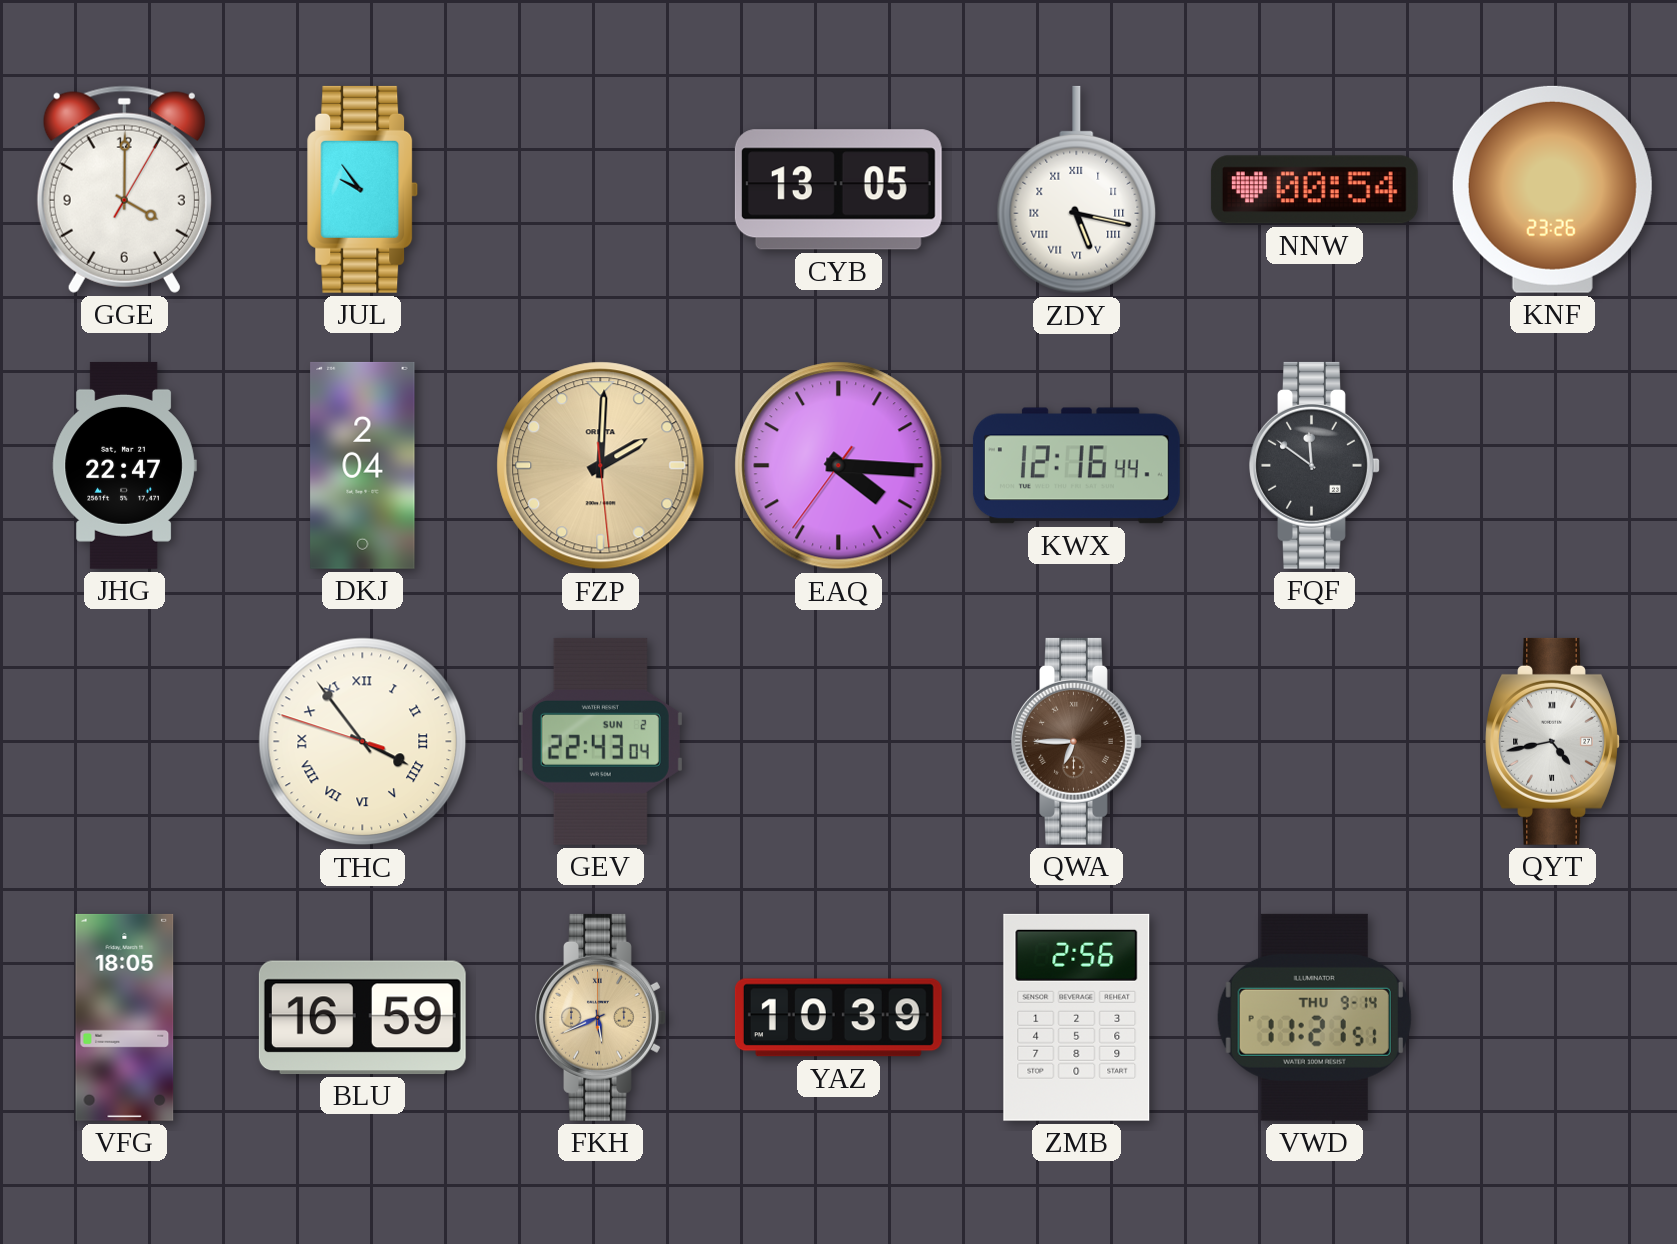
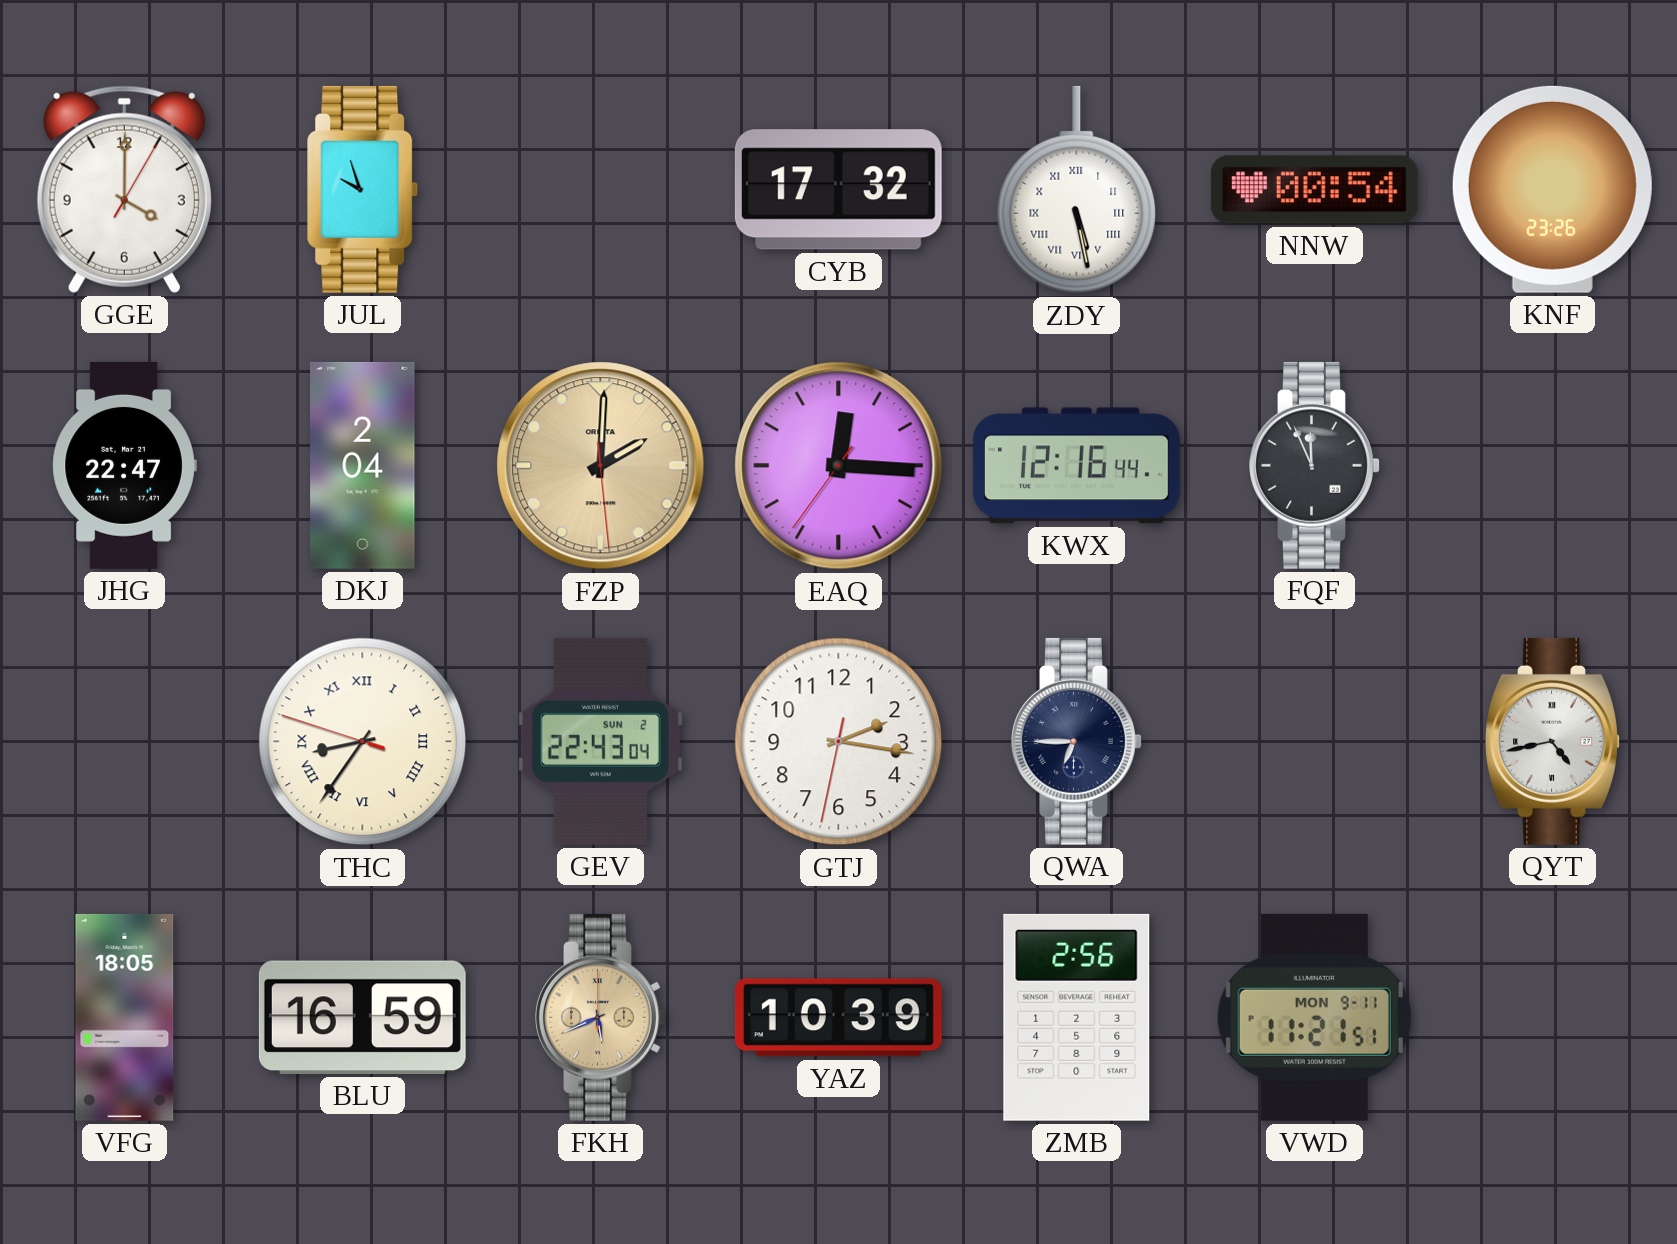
JUL: 9:54 -> 9:57 (363, 189)
CYB: 13:05 -> 17:32 (838, 190)
ZDY: 5:17 -> 5:28 (1077, 190)
EAQ: 4:15 -> 12:15 (839, 466)
FQF: 11:51 -> 11:56 (1315, 465)
THC: 3:53 -> 8:35 (363, 742)
GTJ: none -> 2:16 (839, 742)
QWA dial: brown -> navy (1077, 741)
VWD date: THU 9-14 -> MON 9-11 (1314, 1017)
